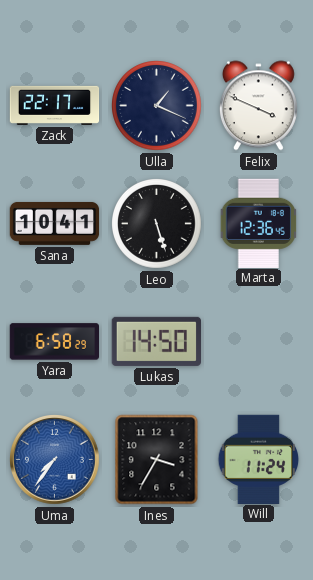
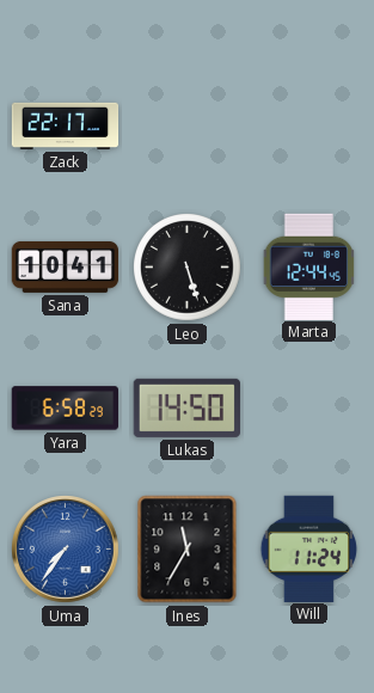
Ulla: 1:19 -> none (157, 106)
Felix: 3:49 -> none (258, 106)
Marta: 12:36 -> 12:44 (309, 266)
Ines: 3:35 -> 11:35 (188, 550)
